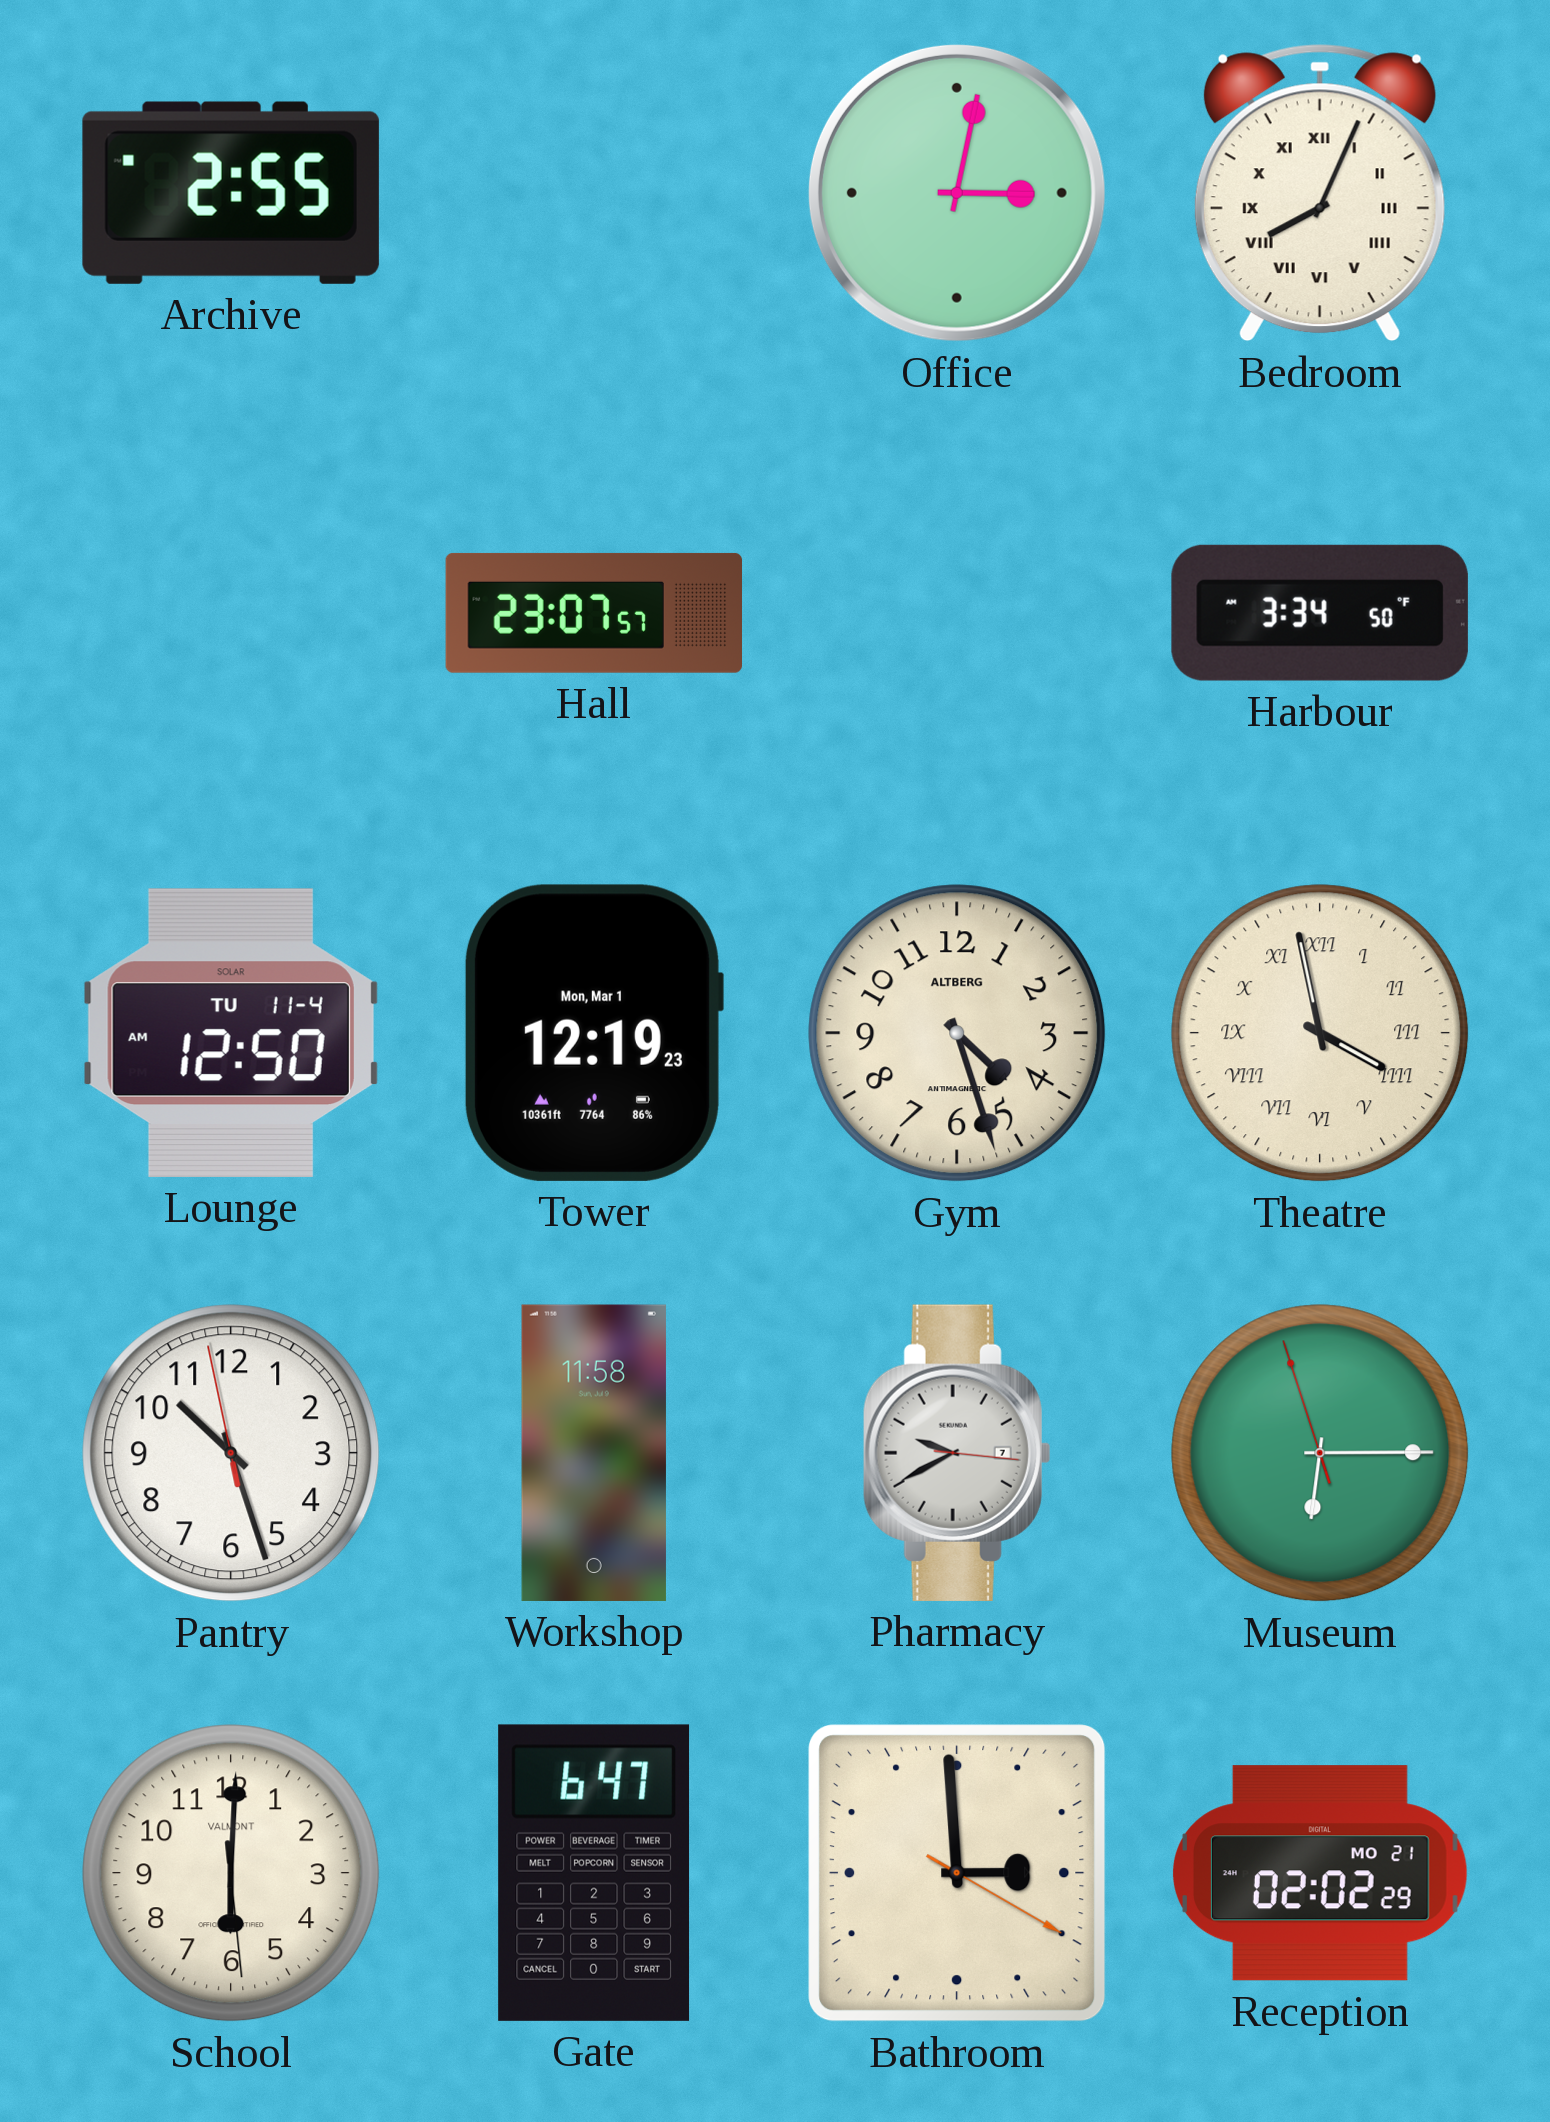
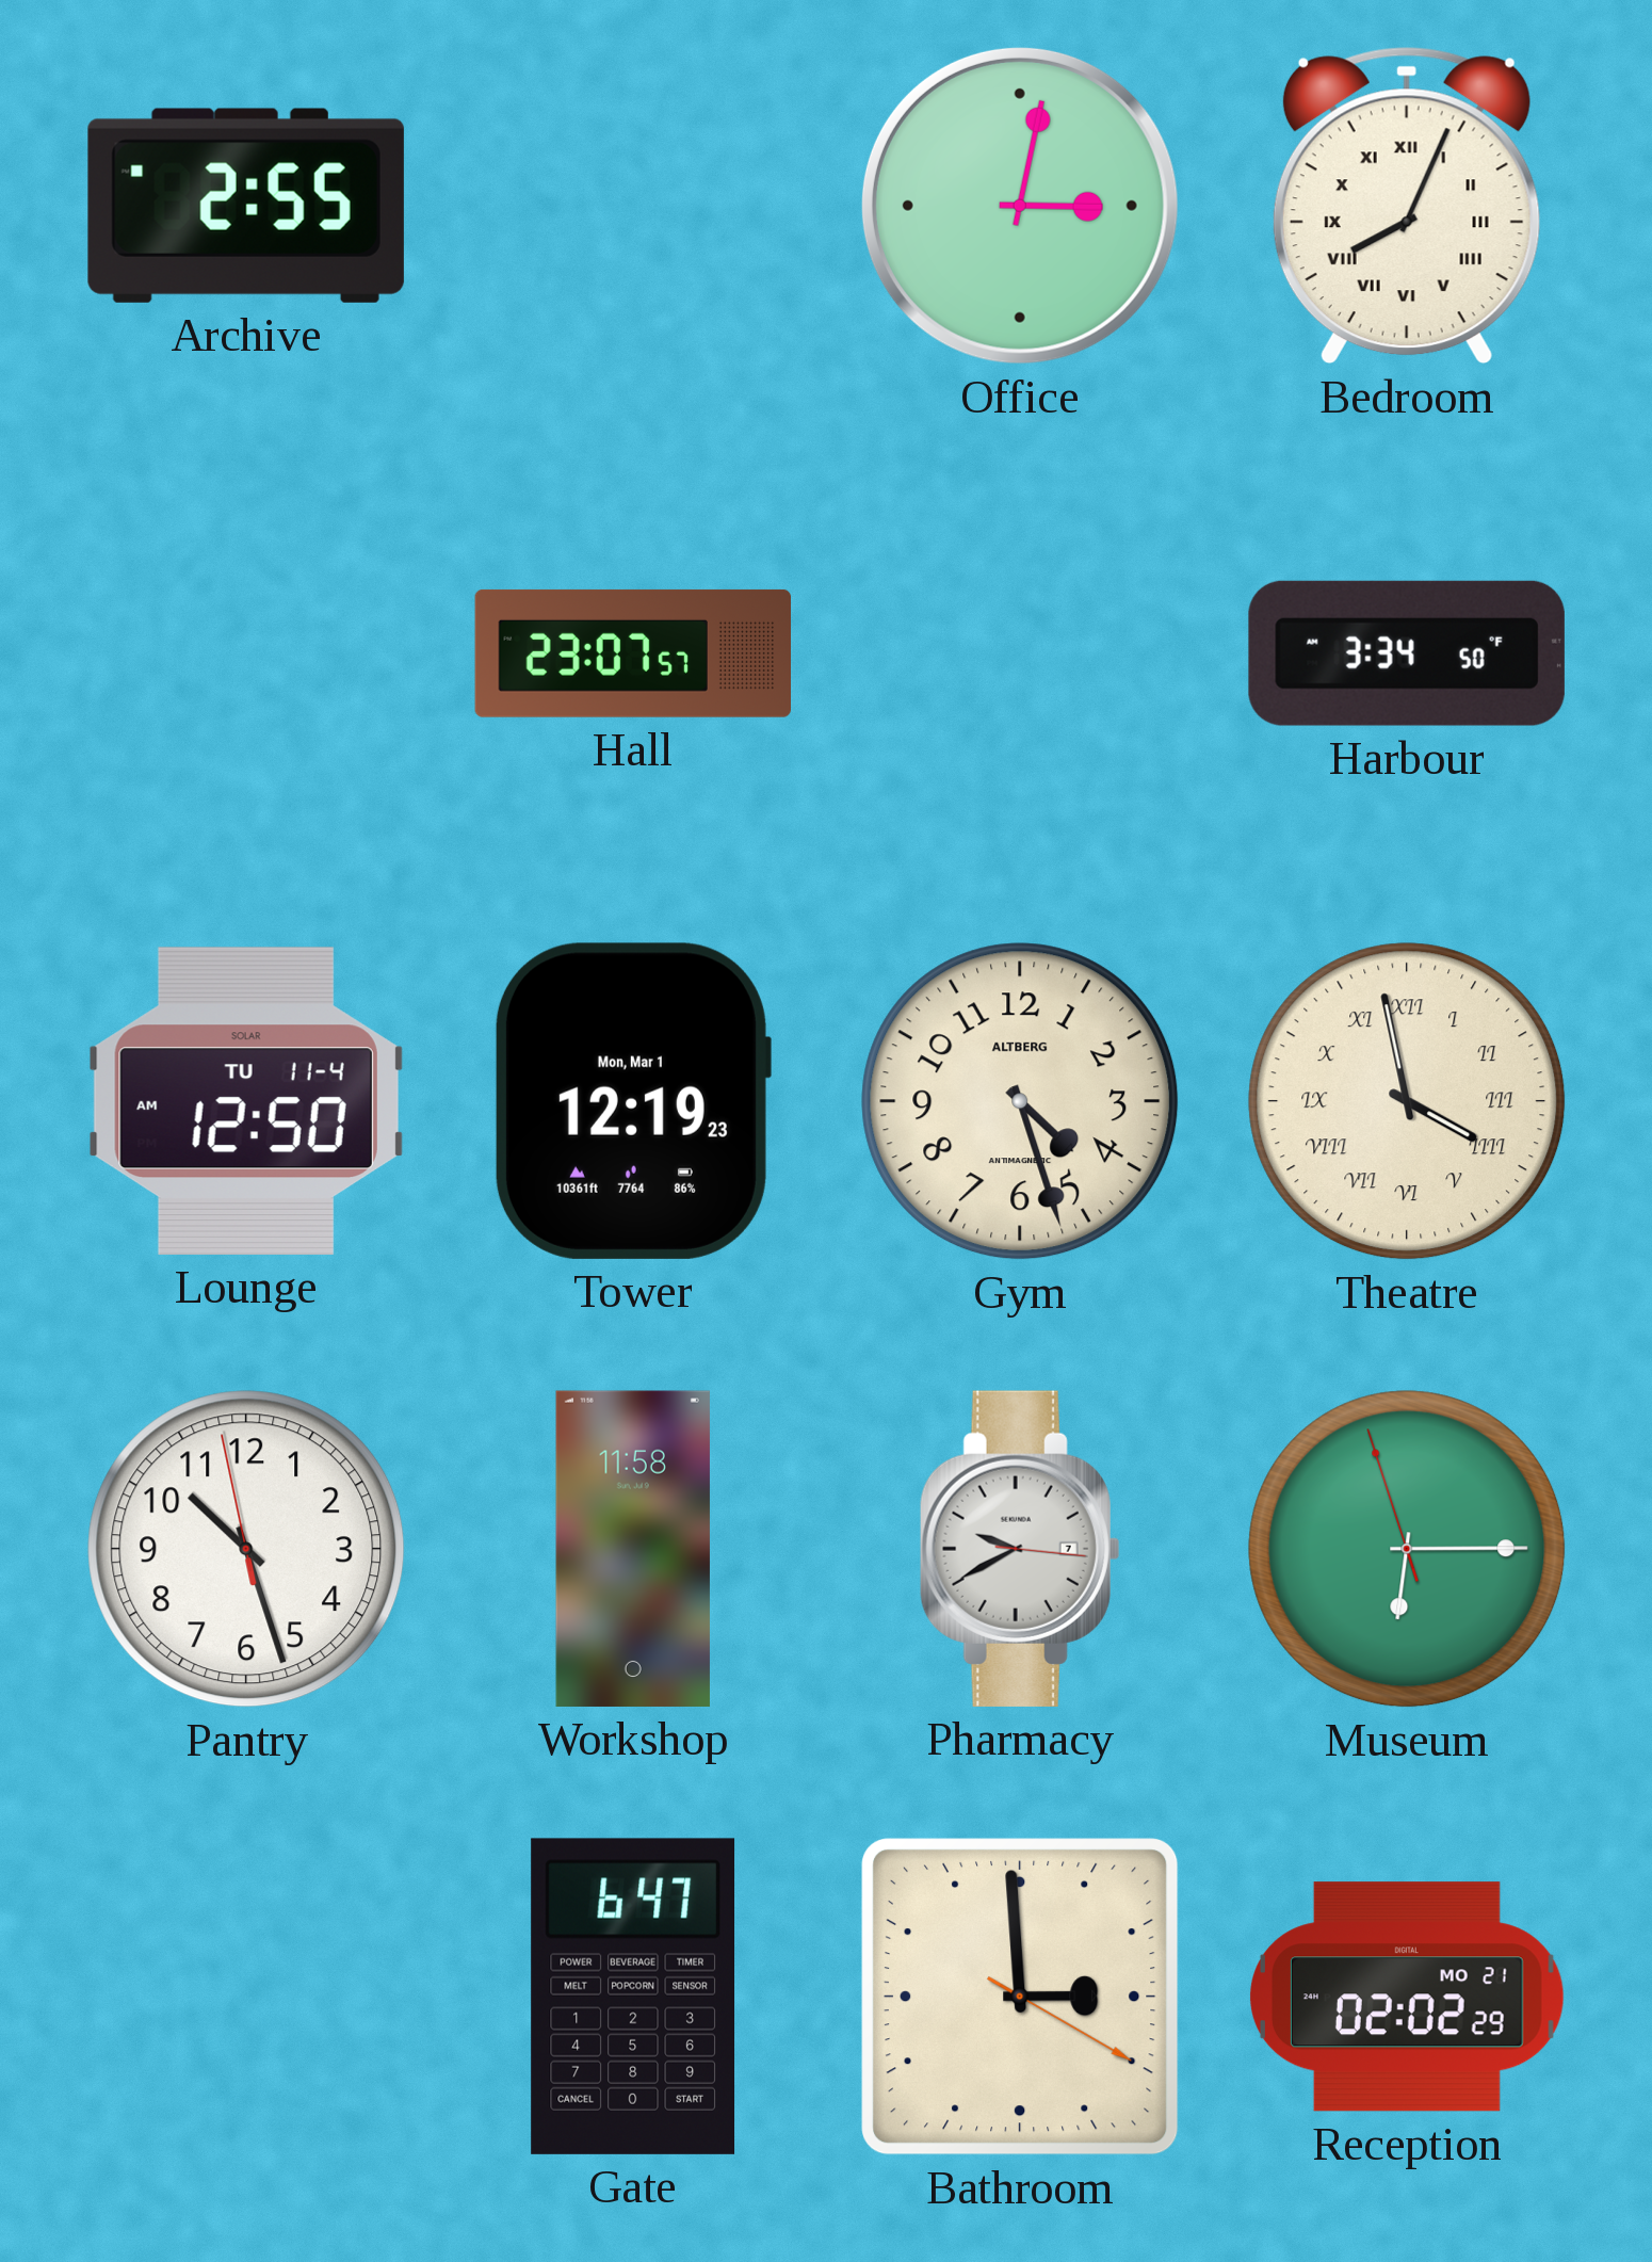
School: 6:00 -> none (231, 1873)
